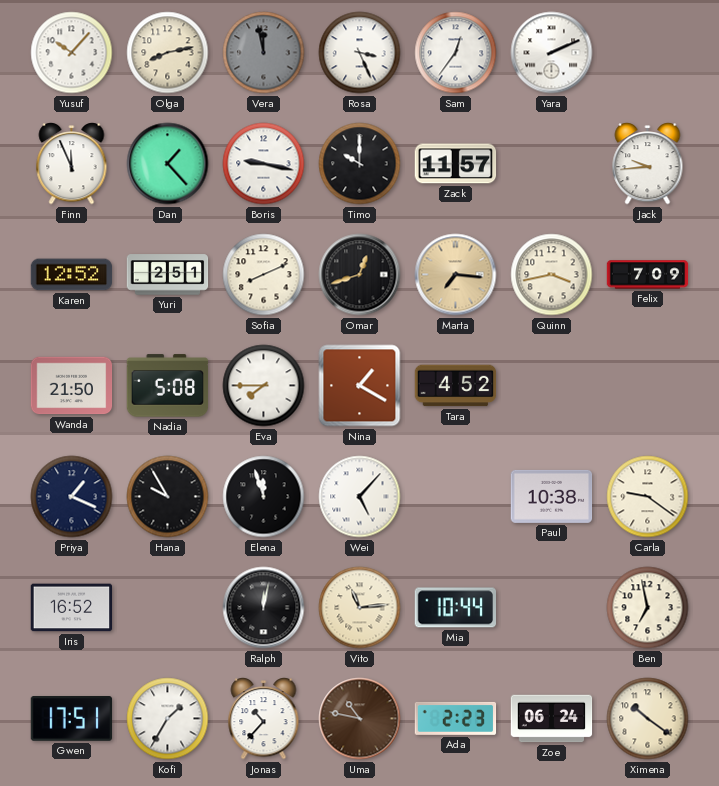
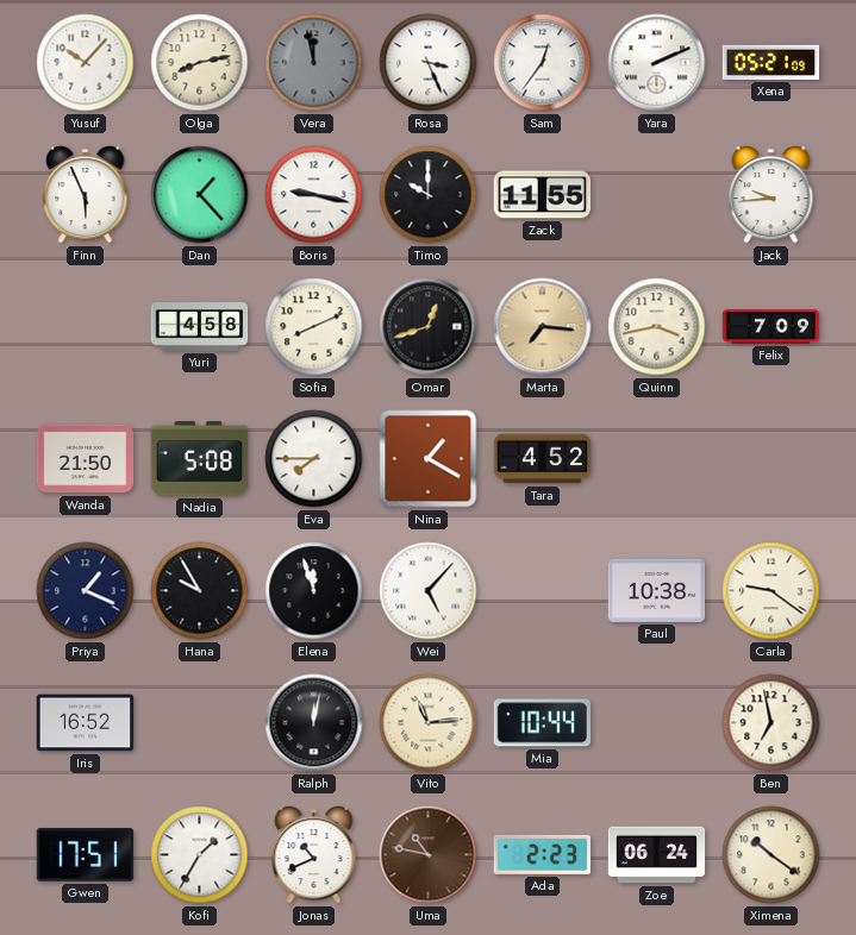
Xena: none -> 05:21 (771, 62)
Finn: 11:56 -> 5:56 (86, 195)
Zack: 11:57 -> 11:55 (543, 195)
Karen: 12:52 -> none (72, 275)
Yuri: 2:51 -> 4:58 (200, 327)
Jonas: 10:37 -> 10:41 (314, 855)
